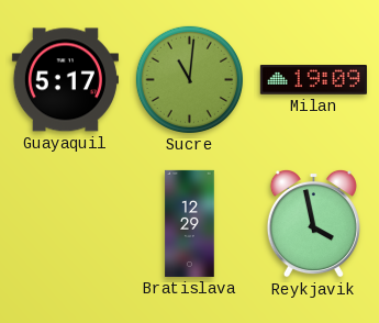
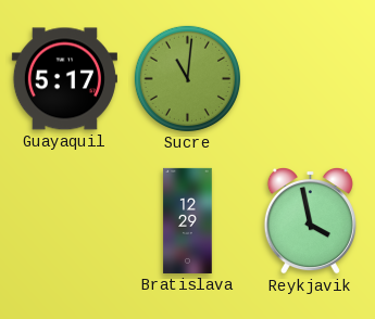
Milan: 19:09 -> none (313, 80)
